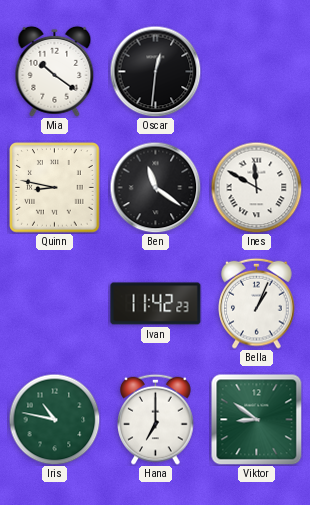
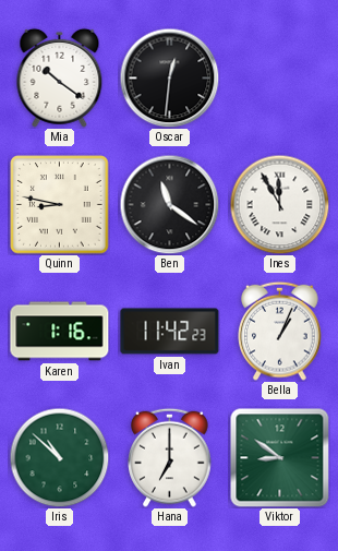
Ines: 11:50 -> 11:55 (279, 204)
Karen: none -> 1:16 (60, 332)
Iris: 10:47 -> 10:52 (59, 457)
